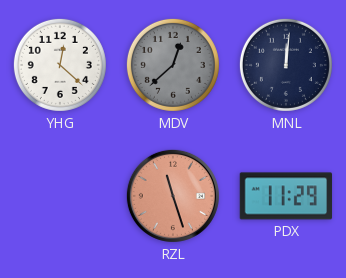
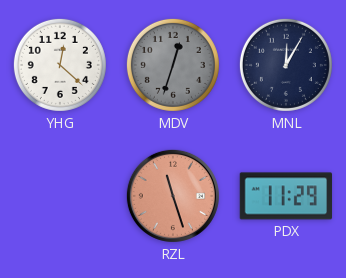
MDV: 12:38 -> 12:33 (173, 65)
MNL: 12:01 -> 12:05 (286, 65)
